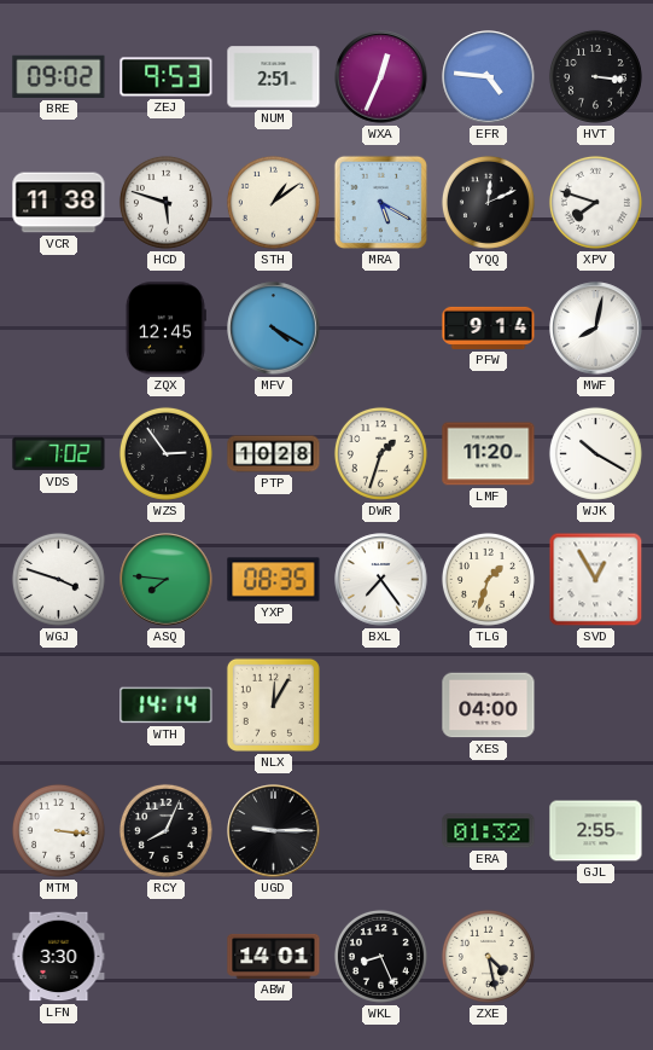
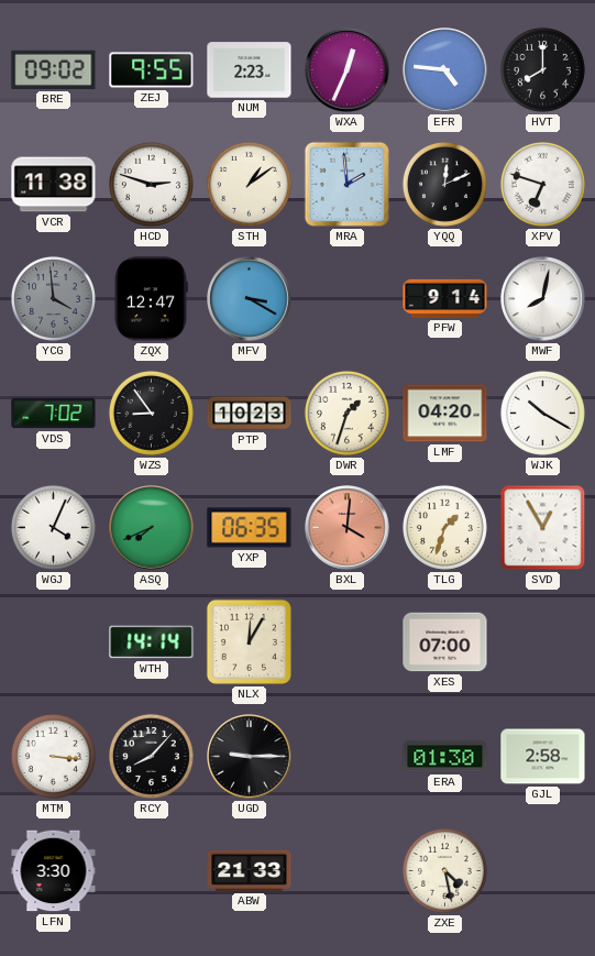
ZEJ: 9:53 -> 9:55 (152, 70)
NUM: 2:51 -> 2:23 (250, 70)
HVT: 3:16 -> 8:00 (542, 69)
HCD: 5:48 -> 2:48 (151, 184)
MRA: 5:20 -> 1:59 (346, 184)
XPV: 7:48 -> 6:48 (542, 184)
YCG: none -> 3:59 (53, 298)
ZQX: 12:45 -> 12:47 (151, 299)
MFV: 4:20 -> 3:20 (250, 299)
WZS: 2:54 -> 8:54 (151, 413)
PTP: 10:28 -> 10:23 (250, 414)
LMF: 11:20 -> 04:20 (445, 414)
WGJ: 3:48 -> 4:04 (53, 527)
ASQ: 7:46 -> 7:41 (152, 528)
YXP: 08:35 -> 06:35 (250, 528)
BXL: 7:24 -> 4:01 (348, 528)
BXL dial: white -> salmon (348, 528)
XES: 04:00 -> 07:00 (445, 642)
RCY: 8:04 -> 8:07 (151, 756)
ERA: 01:32 -> 01:30 (445, 757)
GJL: 2:55 -> 2:58 (543, 757)
ABW: 14:01 -> 21:33 (250, 870)
WKL: 8:26 -> none (380, 956)
